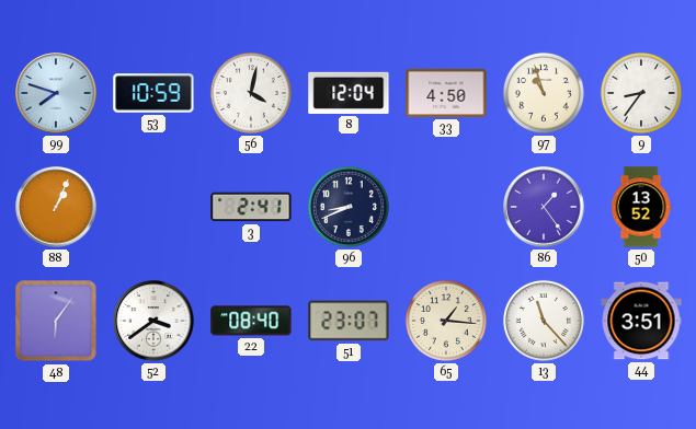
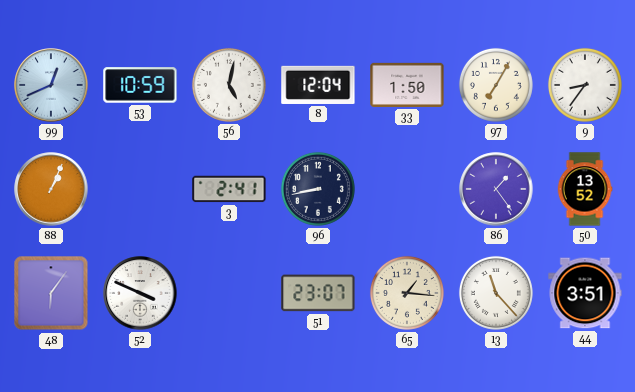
99: 7:48 -> 12:41 (51, 85)
56: 4:02 -> 5:02 (229, 85)
33: 4:50 -> 1:50 (407, 85)
97: 10:57 -> 7:05 (496, 85)
96: 8:41 -> 8:43 (318, 189)
52: 3:39 -> 3:49 (140, 293)
22: 08:40 -> none (251, 321)
